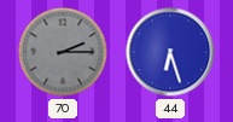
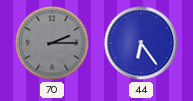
44: 6:27 -> 6:24 (141, 43)
